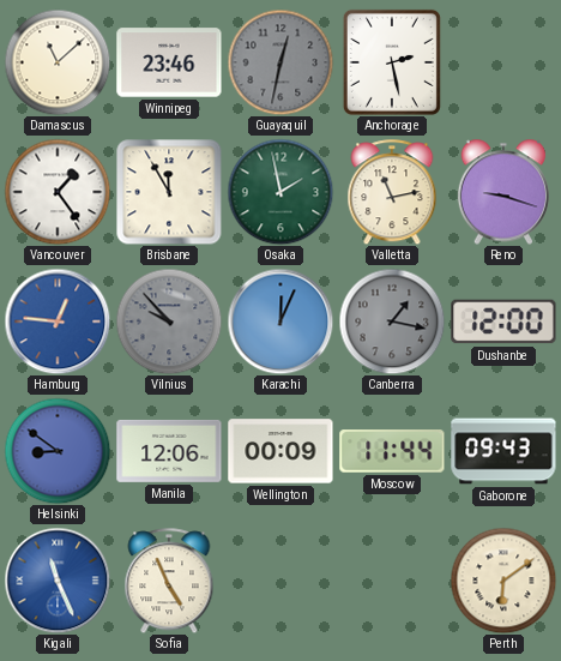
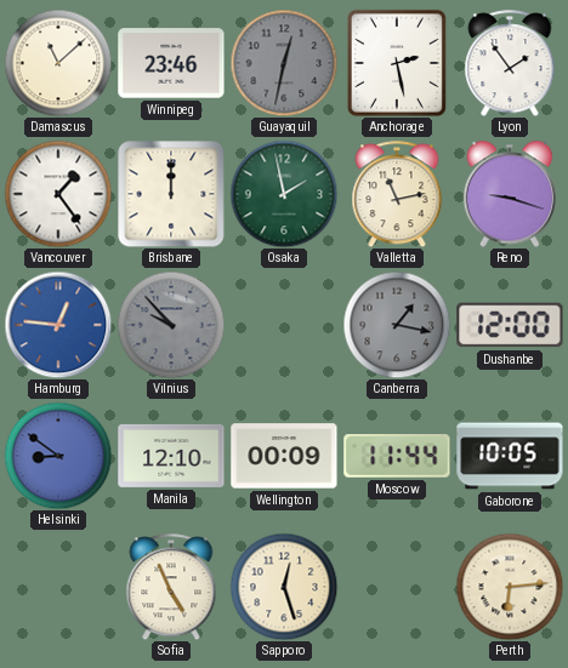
Lyon: none -> 1:54 (510, 63)
Brisbane: 11:55 -> 12:00 (171, 194)
Karachi: 12:04 -> none (280, 322)
Manila: 12:06 -> 12:10 (171, 456)
Gaborone: 09:43 -> 10:05 (510, 456)
Kigali: 11:26 -> none (58, 581)
Sapporo: none -> 12:27 (284, 587)
Perth: 6:09 -> 6:14 (510, 587)
